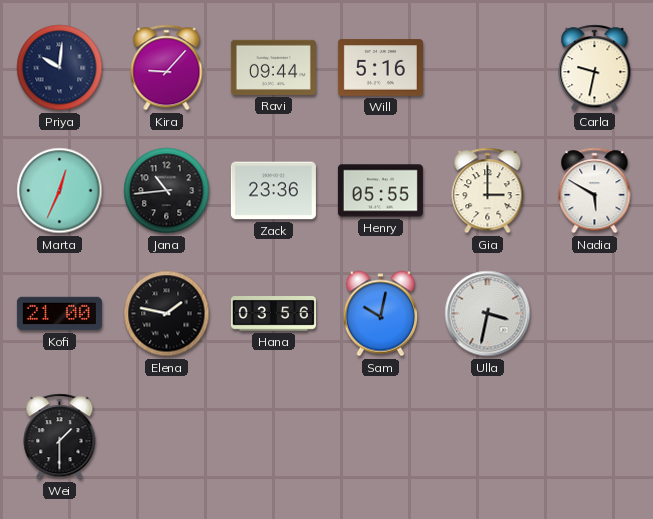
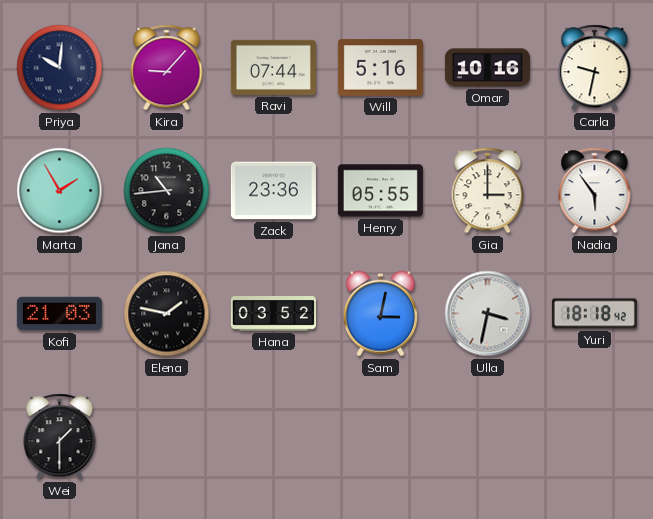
Ravi: 09:44 -> 07:44 (273, 67)
Omar: none -> 10:16 (487, 68)
Marta: 12:34 -> 1:55 (60, 191)
Nadia: 5:50 -> 5:54 (595, 191)
Kofi: 21:00 -> 21:03 (59, 314)
Hana: 03:56 -> 03:52 (273, 314)
Sam: 10:02 -> 3:02 (380, 314)
Yuri: none -> 18:18 (594, 314)
